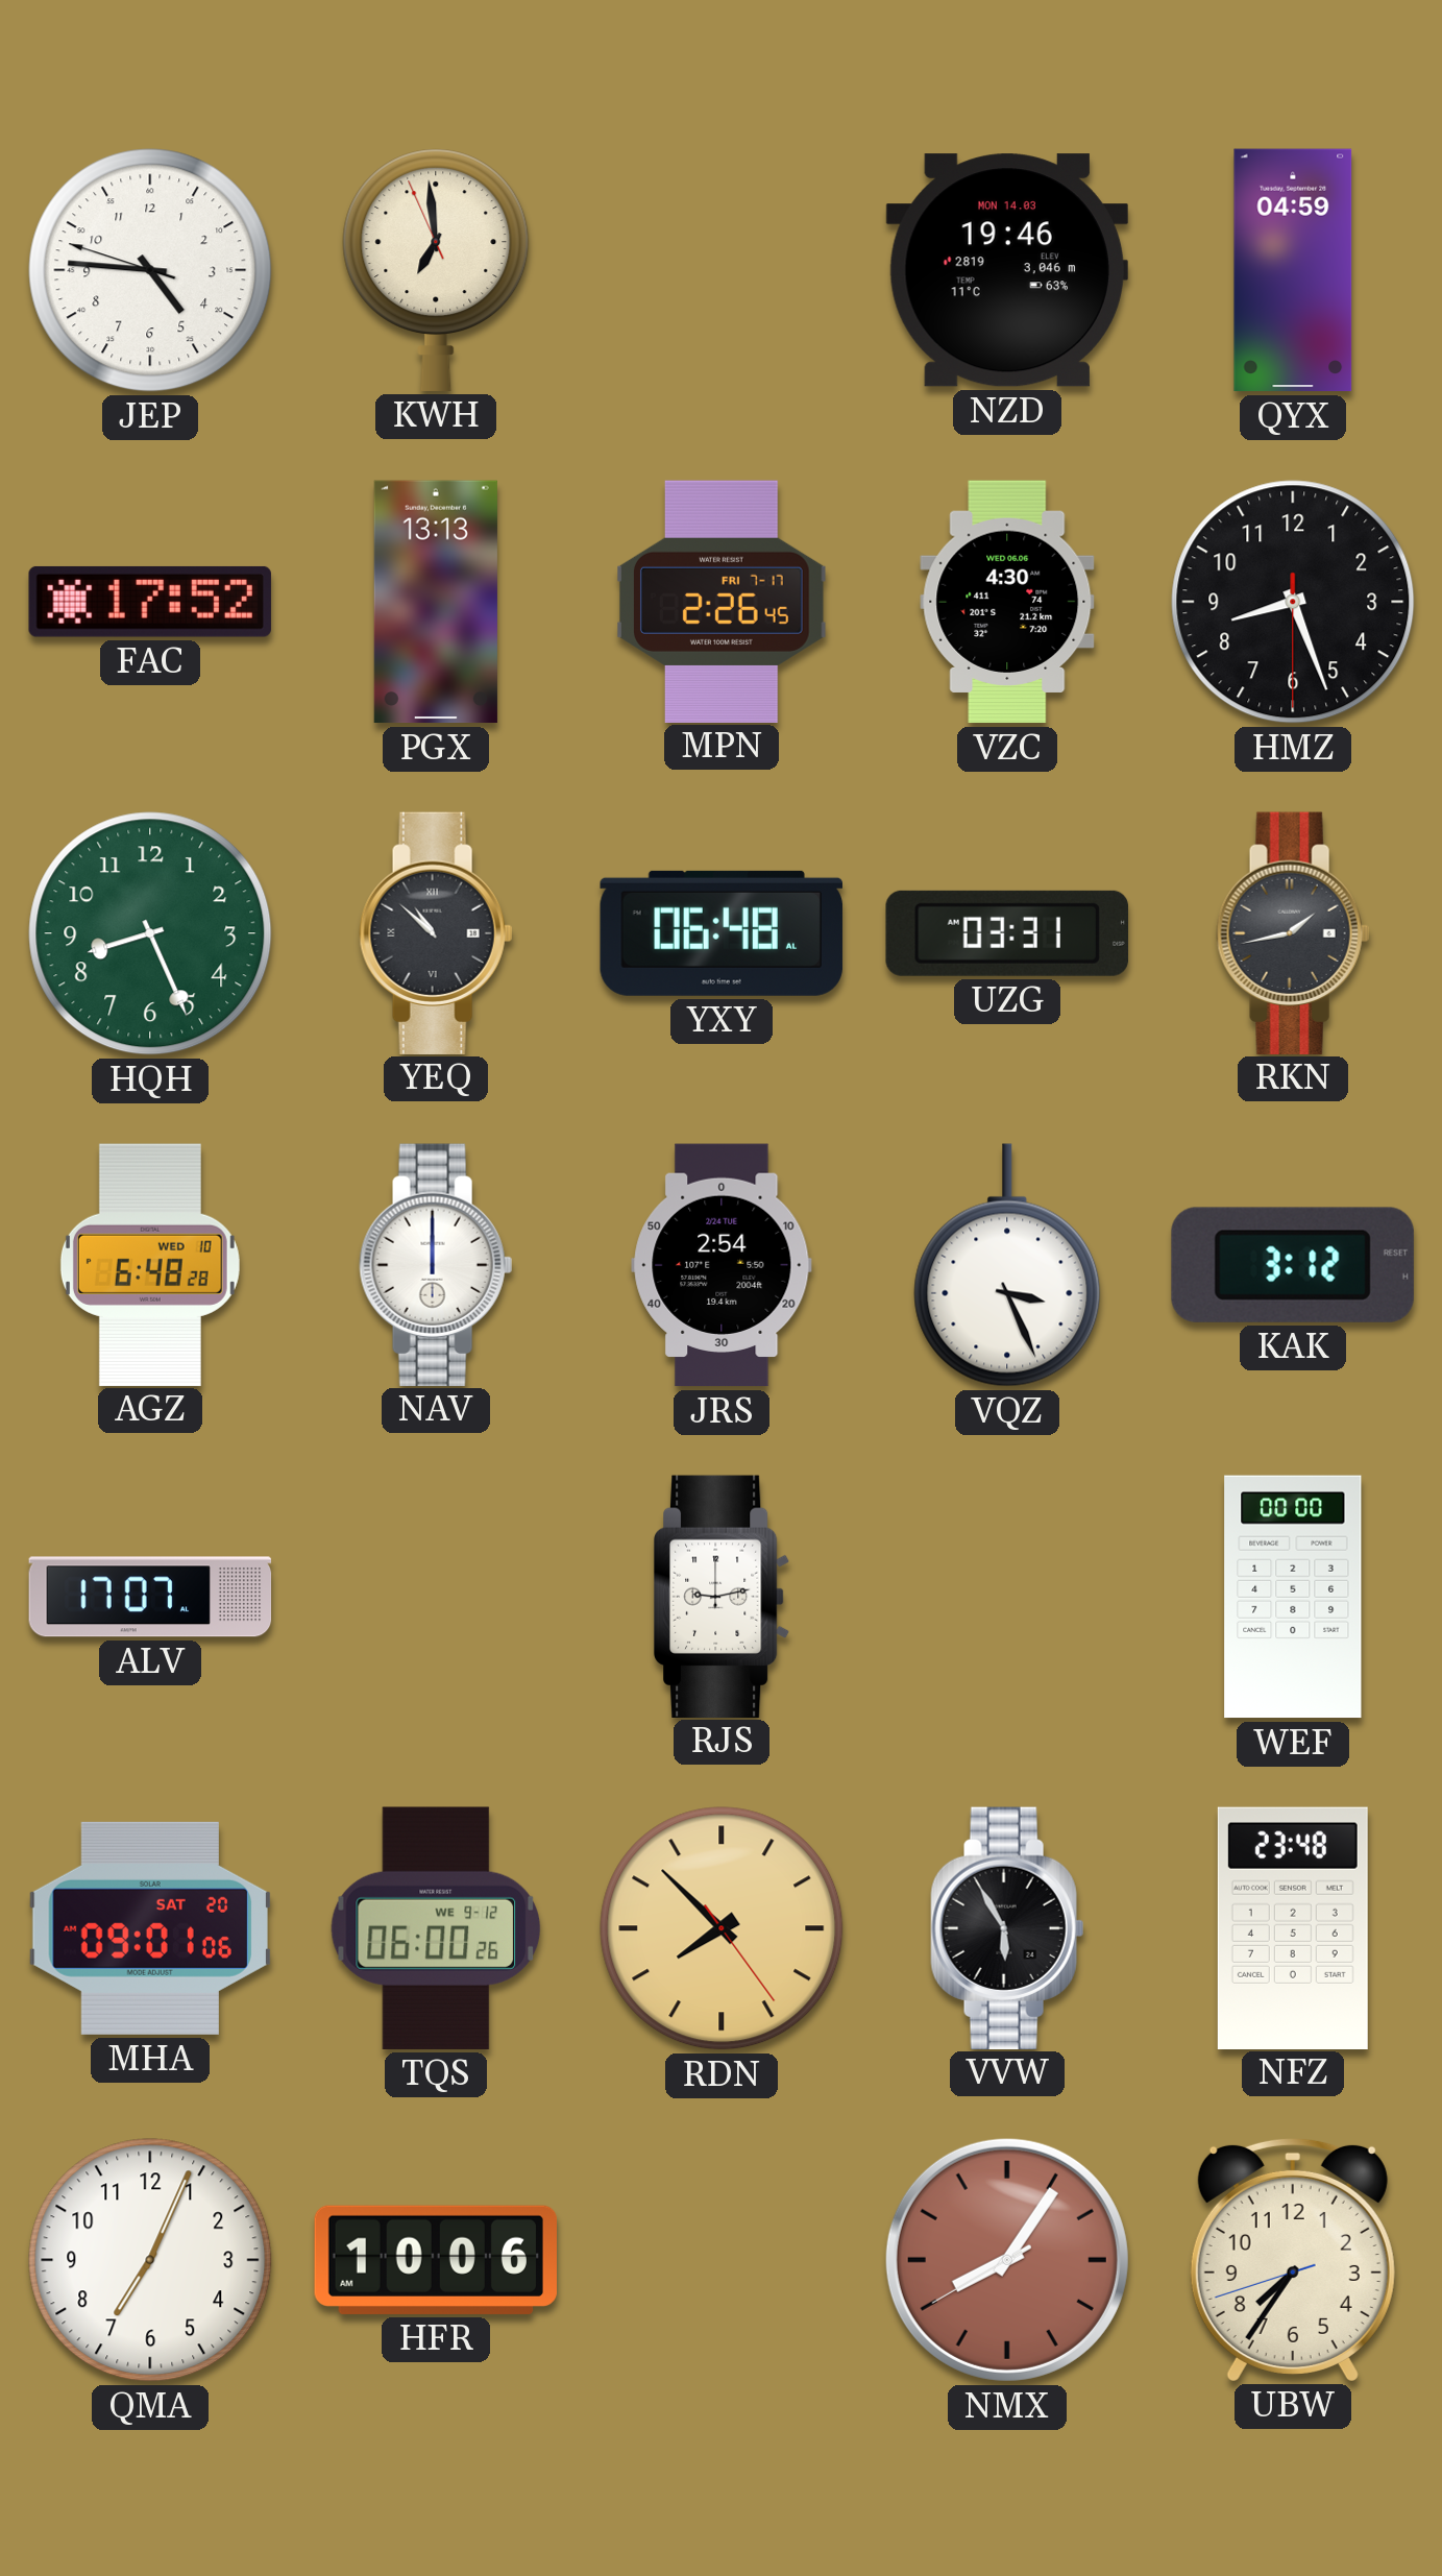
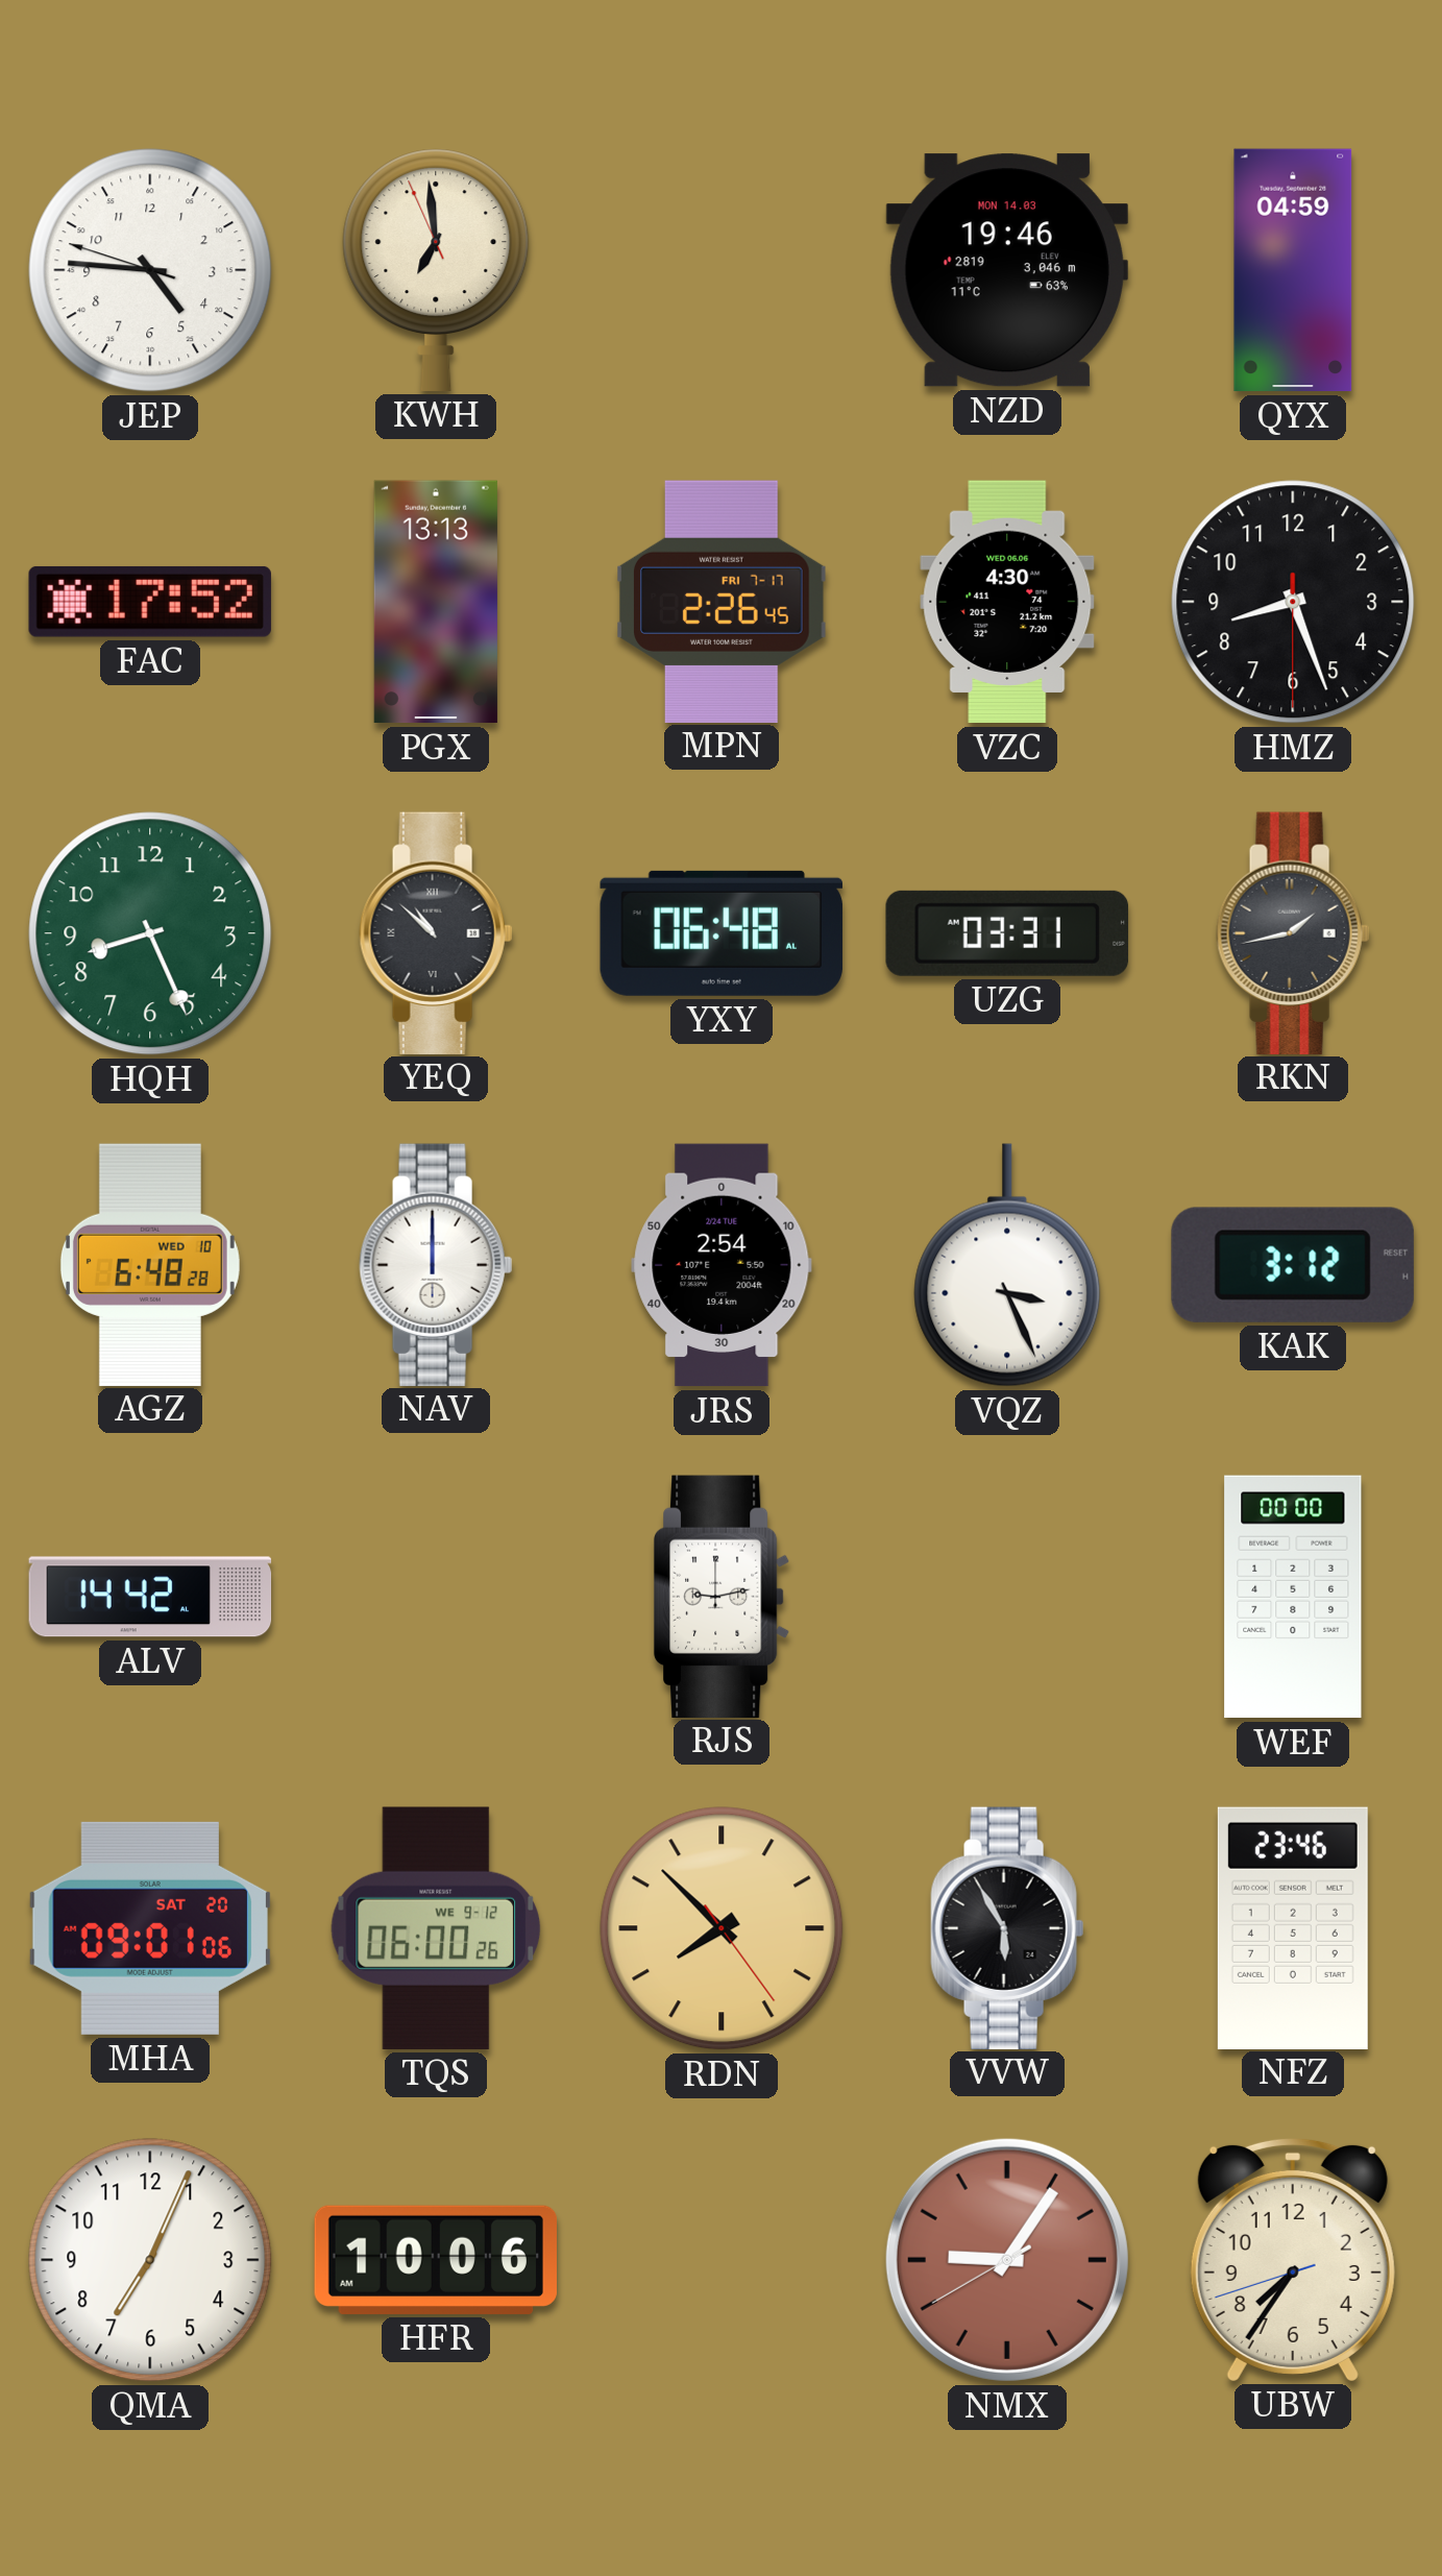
ALV: 17:07 -> 14:42 (150, 1597)
NFZ: 23:48 -> 23:46 (1293, 1927)
NMX: 8:05 -> 9:05 (1007, 2260)
